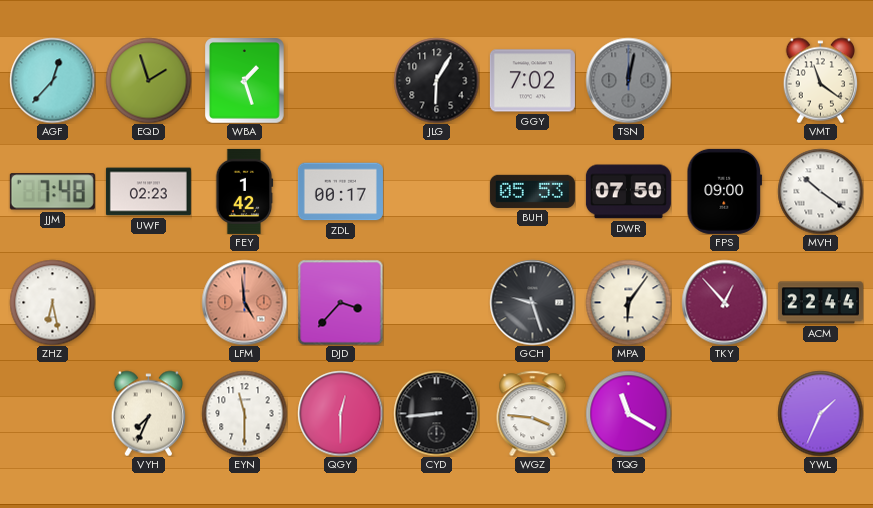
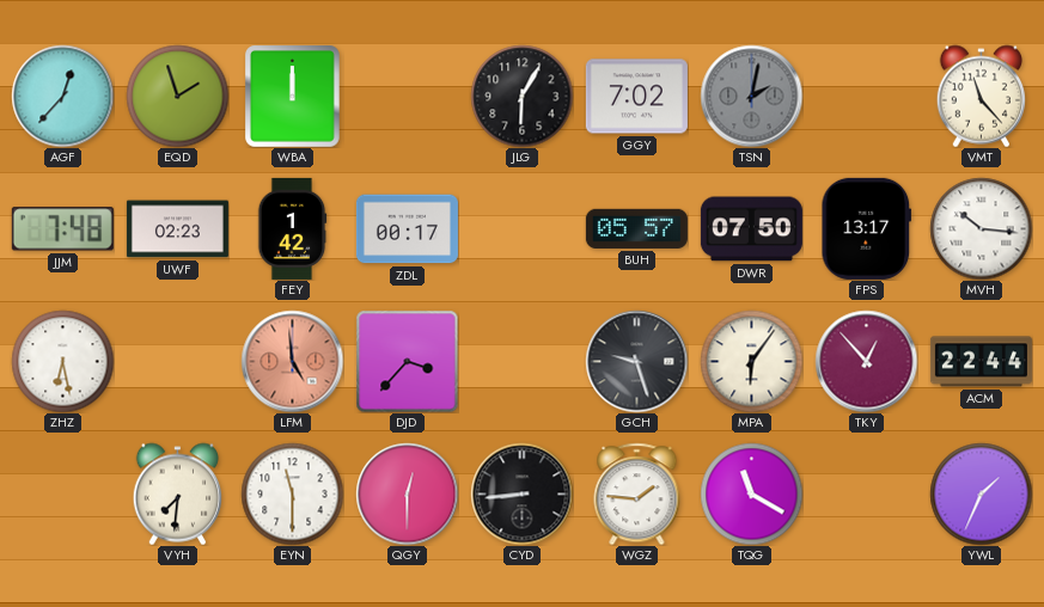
WBA: 1:27 -> 12:00 (293, 96)
TSN: 12:02 -> 2:02 (751, 96)
VMT: 11:21 -> 11:23 (981, 96)
BUH: 05:53 -> 05:57 (636, 228)
FPS: 09:00 -> 13:17 (867, 228)
MVH: 10:21 -> 10:16 (981, 228)
VYH: 7:34 -> 7:31 (177, 493)
WGZ: 3:46 -> 1:46 (637, 493)
